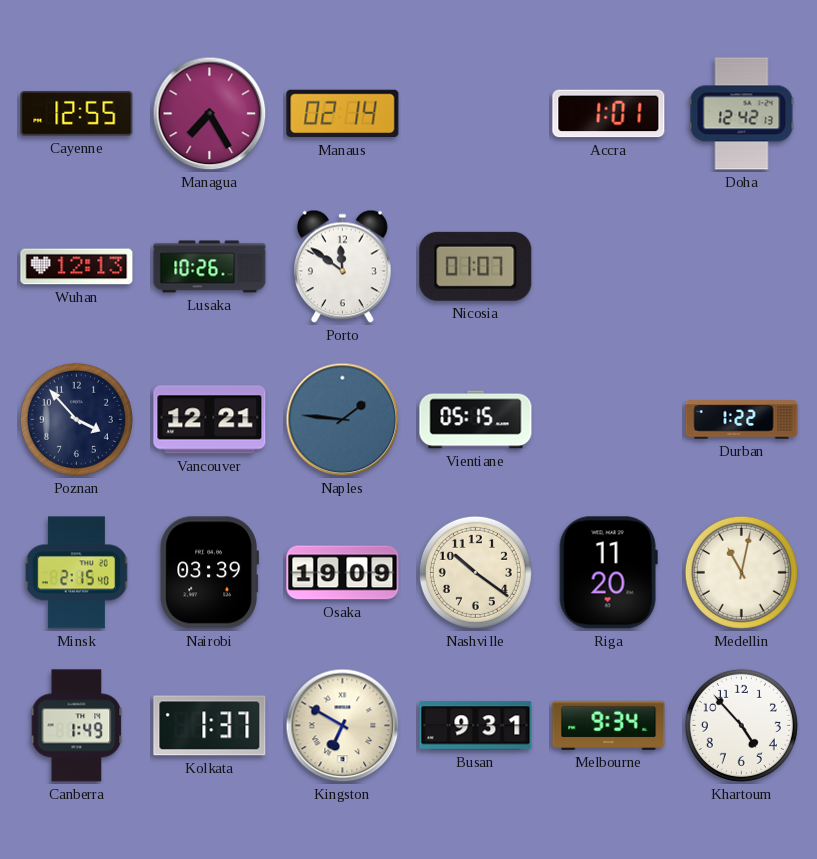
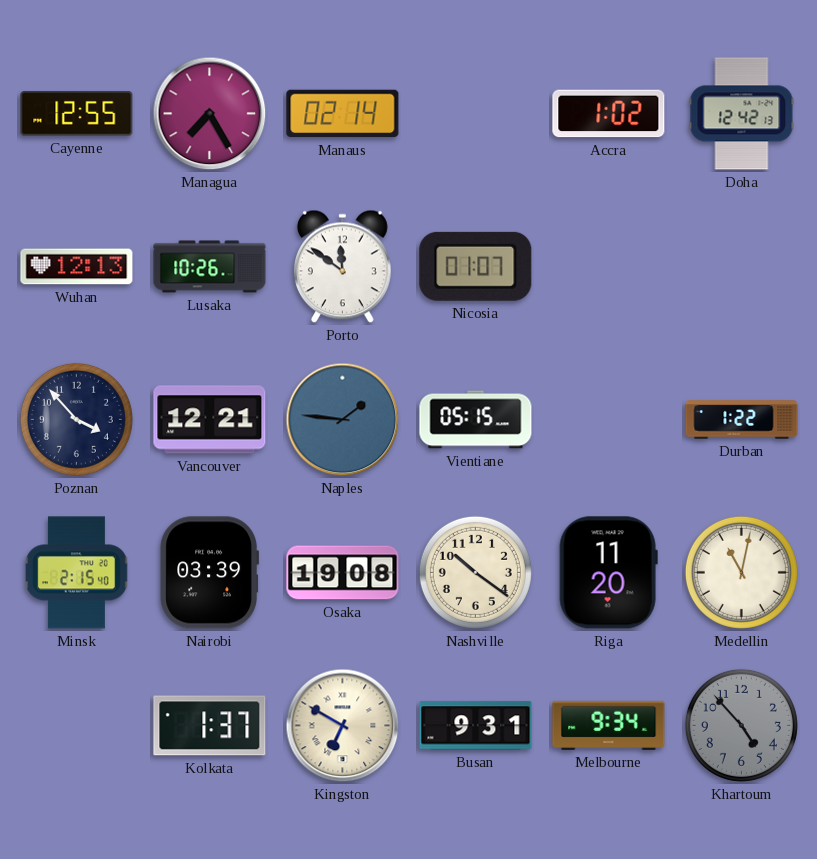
Accra: 1:01 -> 1:02 (609, 114)
Osaka: 19:09 -> 19:08 (343, 573)
Canberra: 1:49 -> none (77, 726)
Khartoum dial: white -> grey (741, 725)
